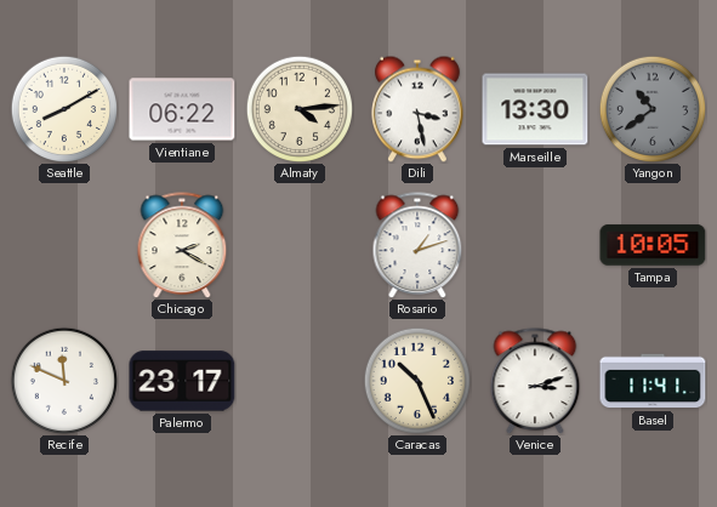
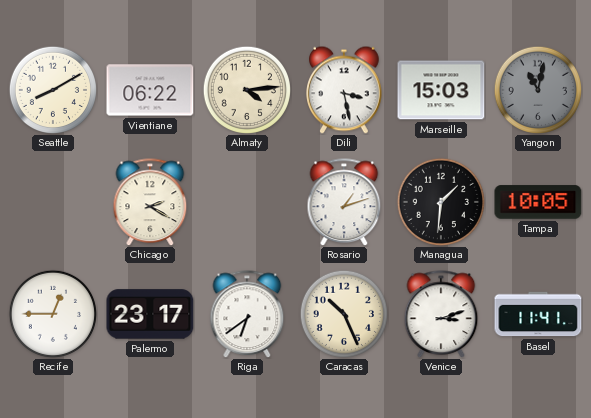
Marseille: 13:30 -> 15:03 (441, 90)
Yangon: 10:39 -> 11:02 (537, 89)
Managua: none -> 1:31 (440, 201)
Recife: 11:49 -> 12:45 (52, 313)
Riga: none -> 6:39 (247, 314)
